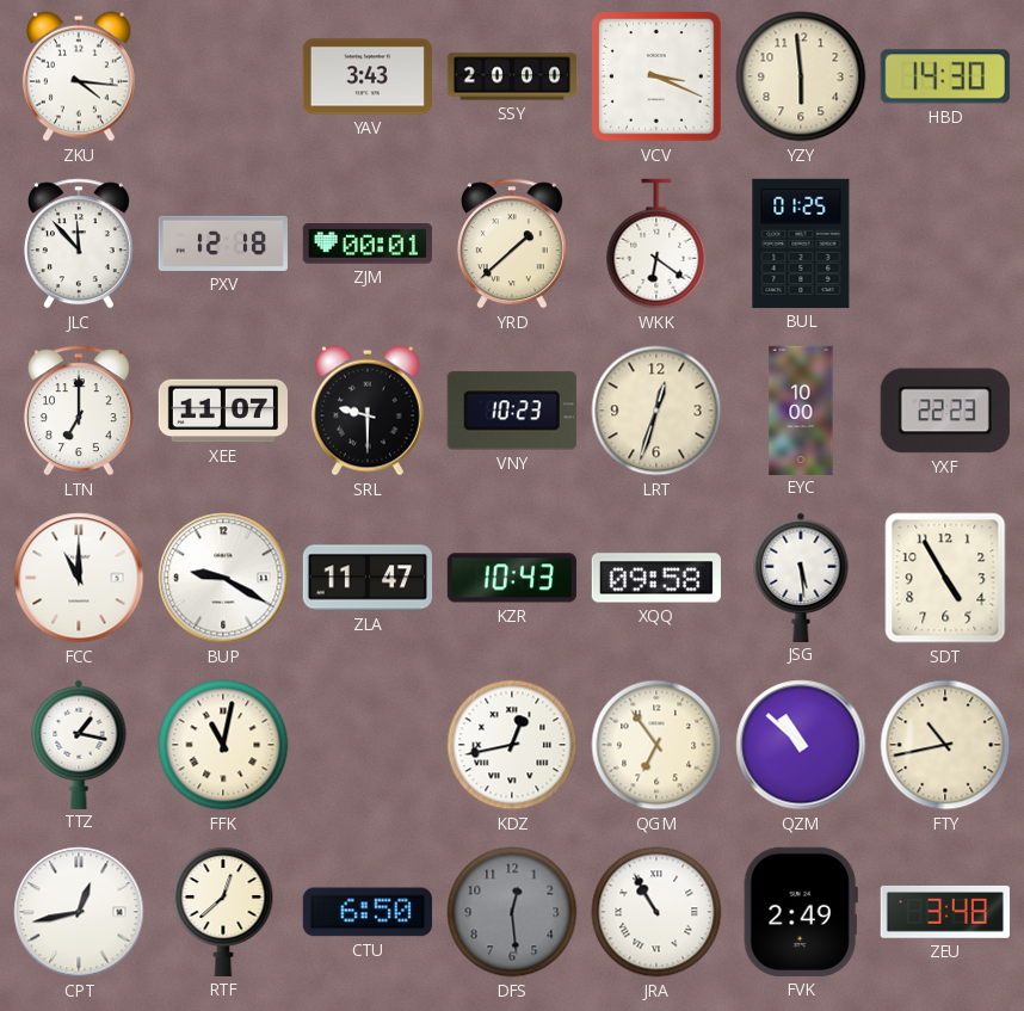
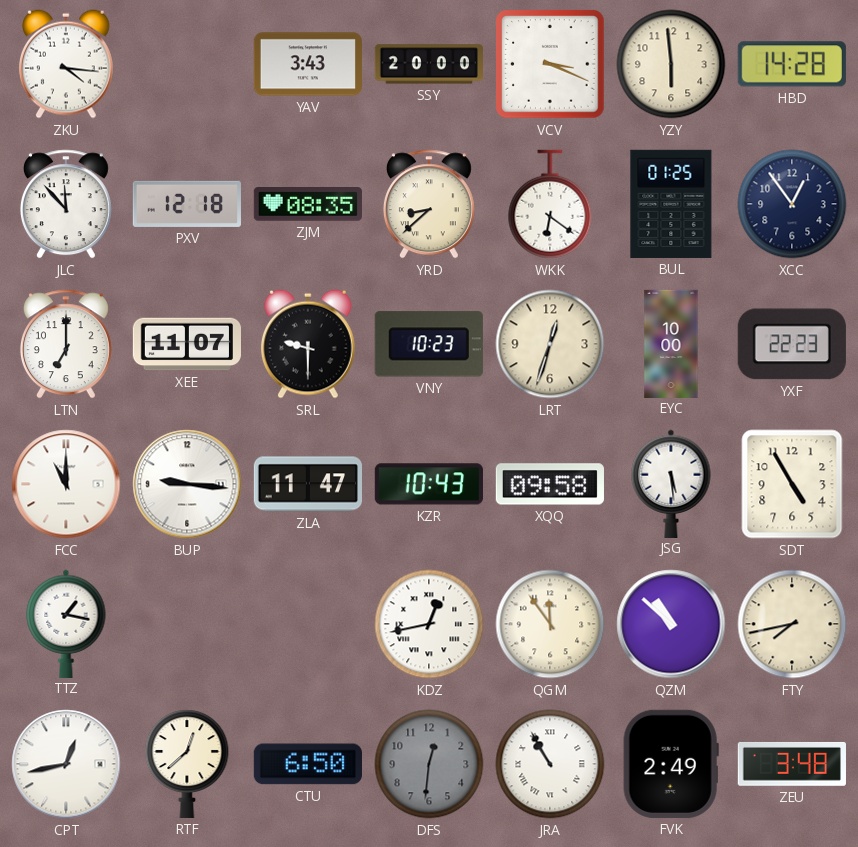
HBD: 14:30 -> 14:28 (792, 64)
ZJM: 00:01 -> 08:35 (308, 205)
YRD: 1:38 -> 8:38 (429, 204)
XCC: none -> 12:54 (792, 204)
BUP: 9:20 -> 9:16 (187, 484)
FFK: 11:02 -> none (223, 745)
QGM: 6:54 -> 11:54 (550, 624)
FTY: 10:43 -> 7:43 (792, 624)
DFS: 12:29 -> 12:31 (429, 764)
